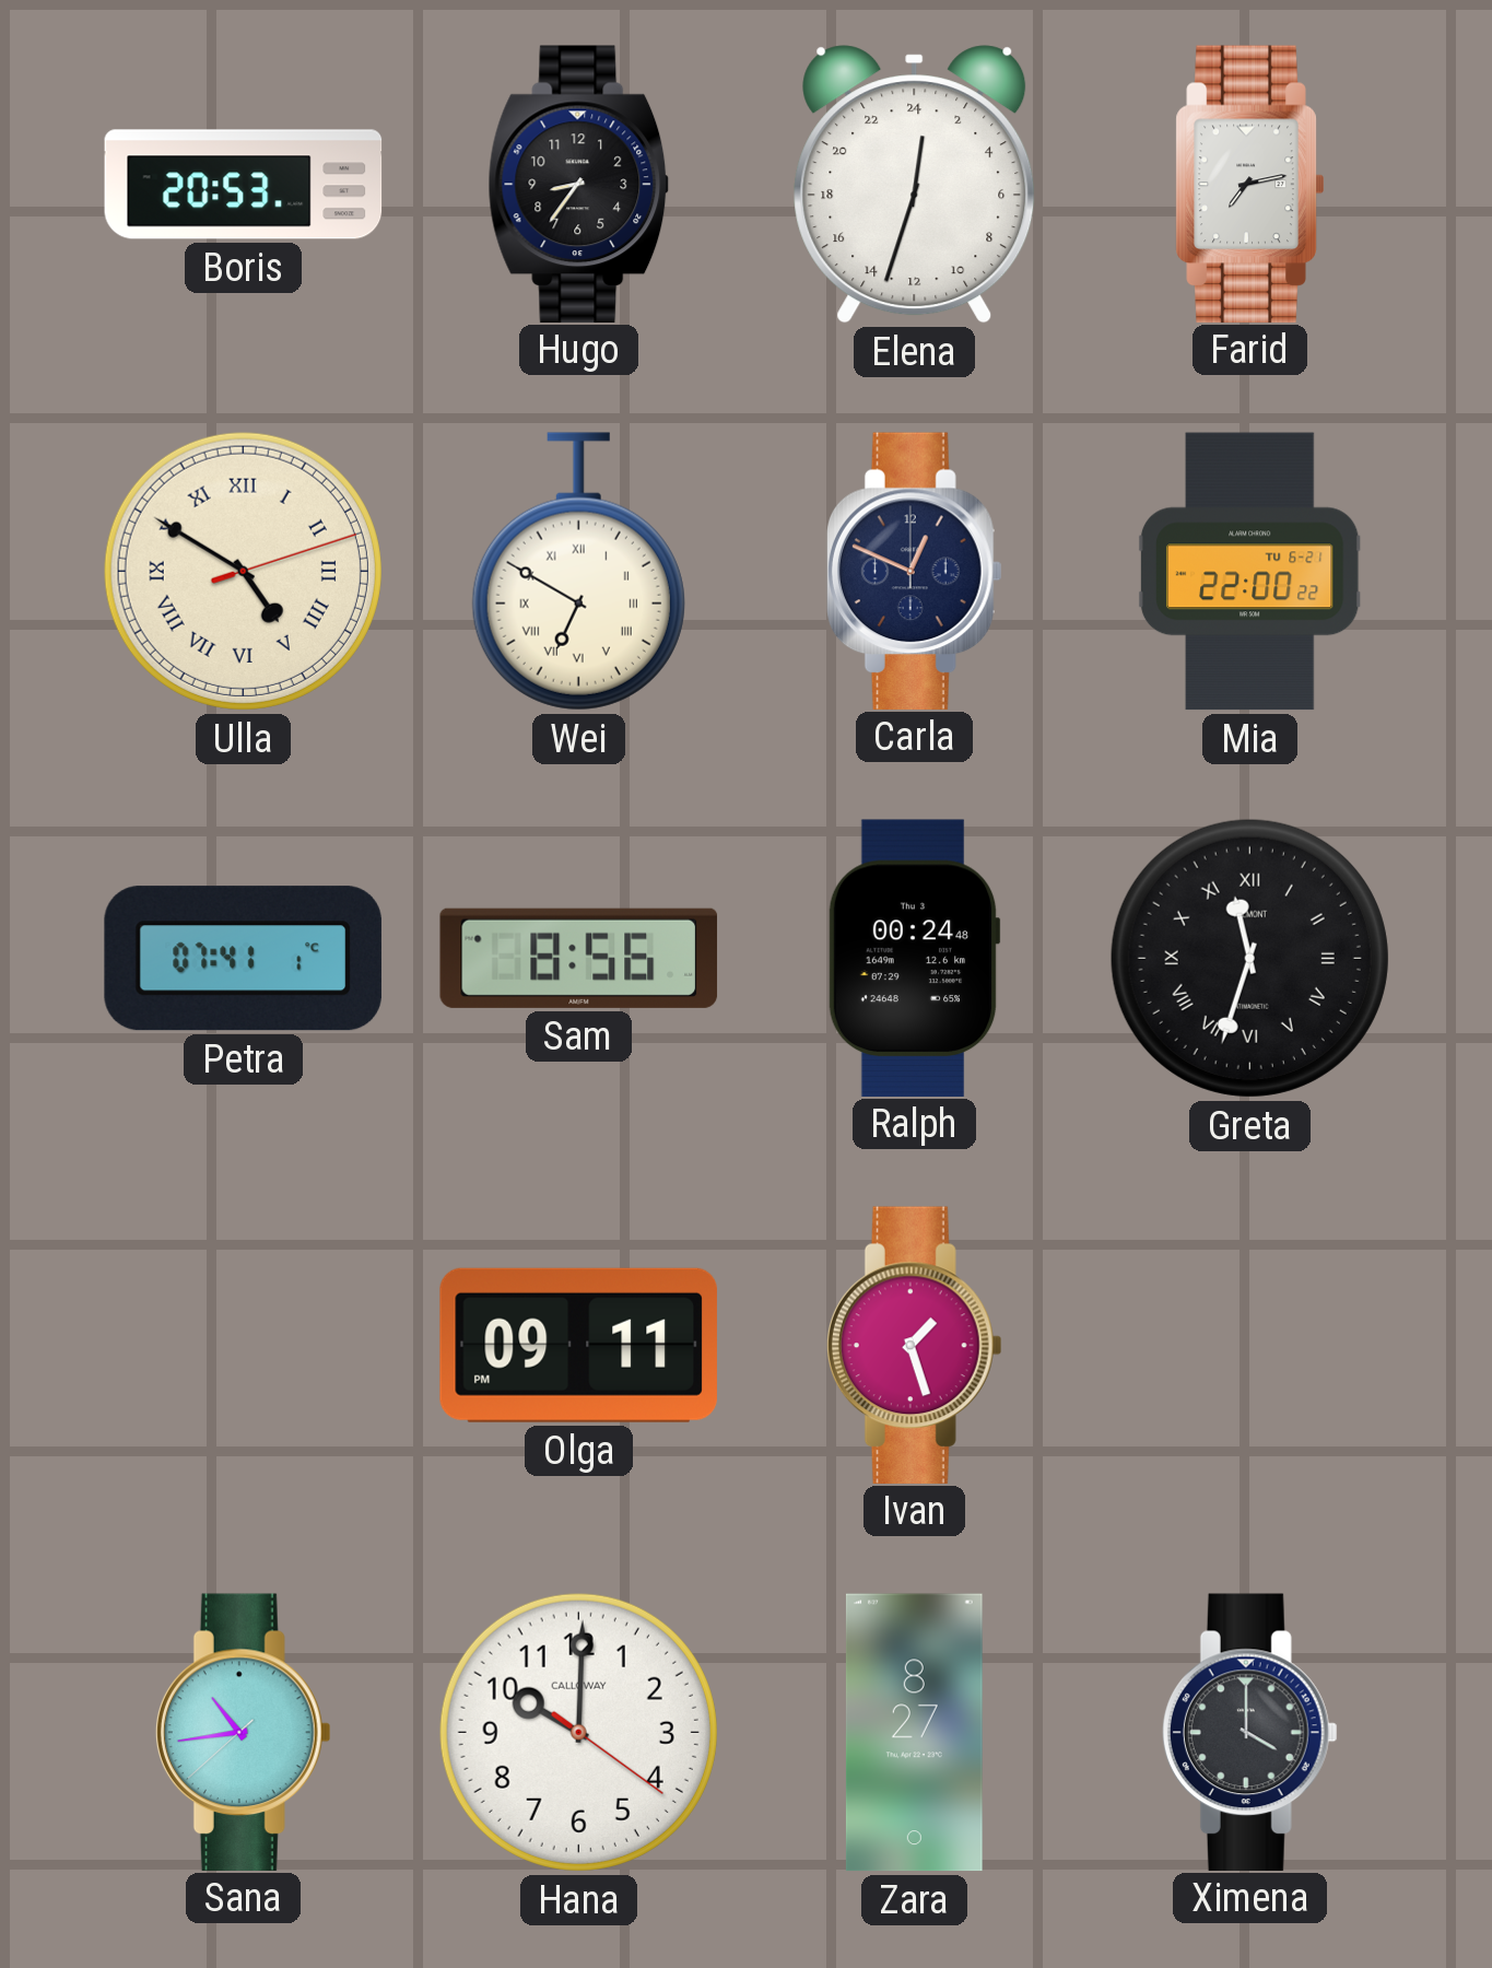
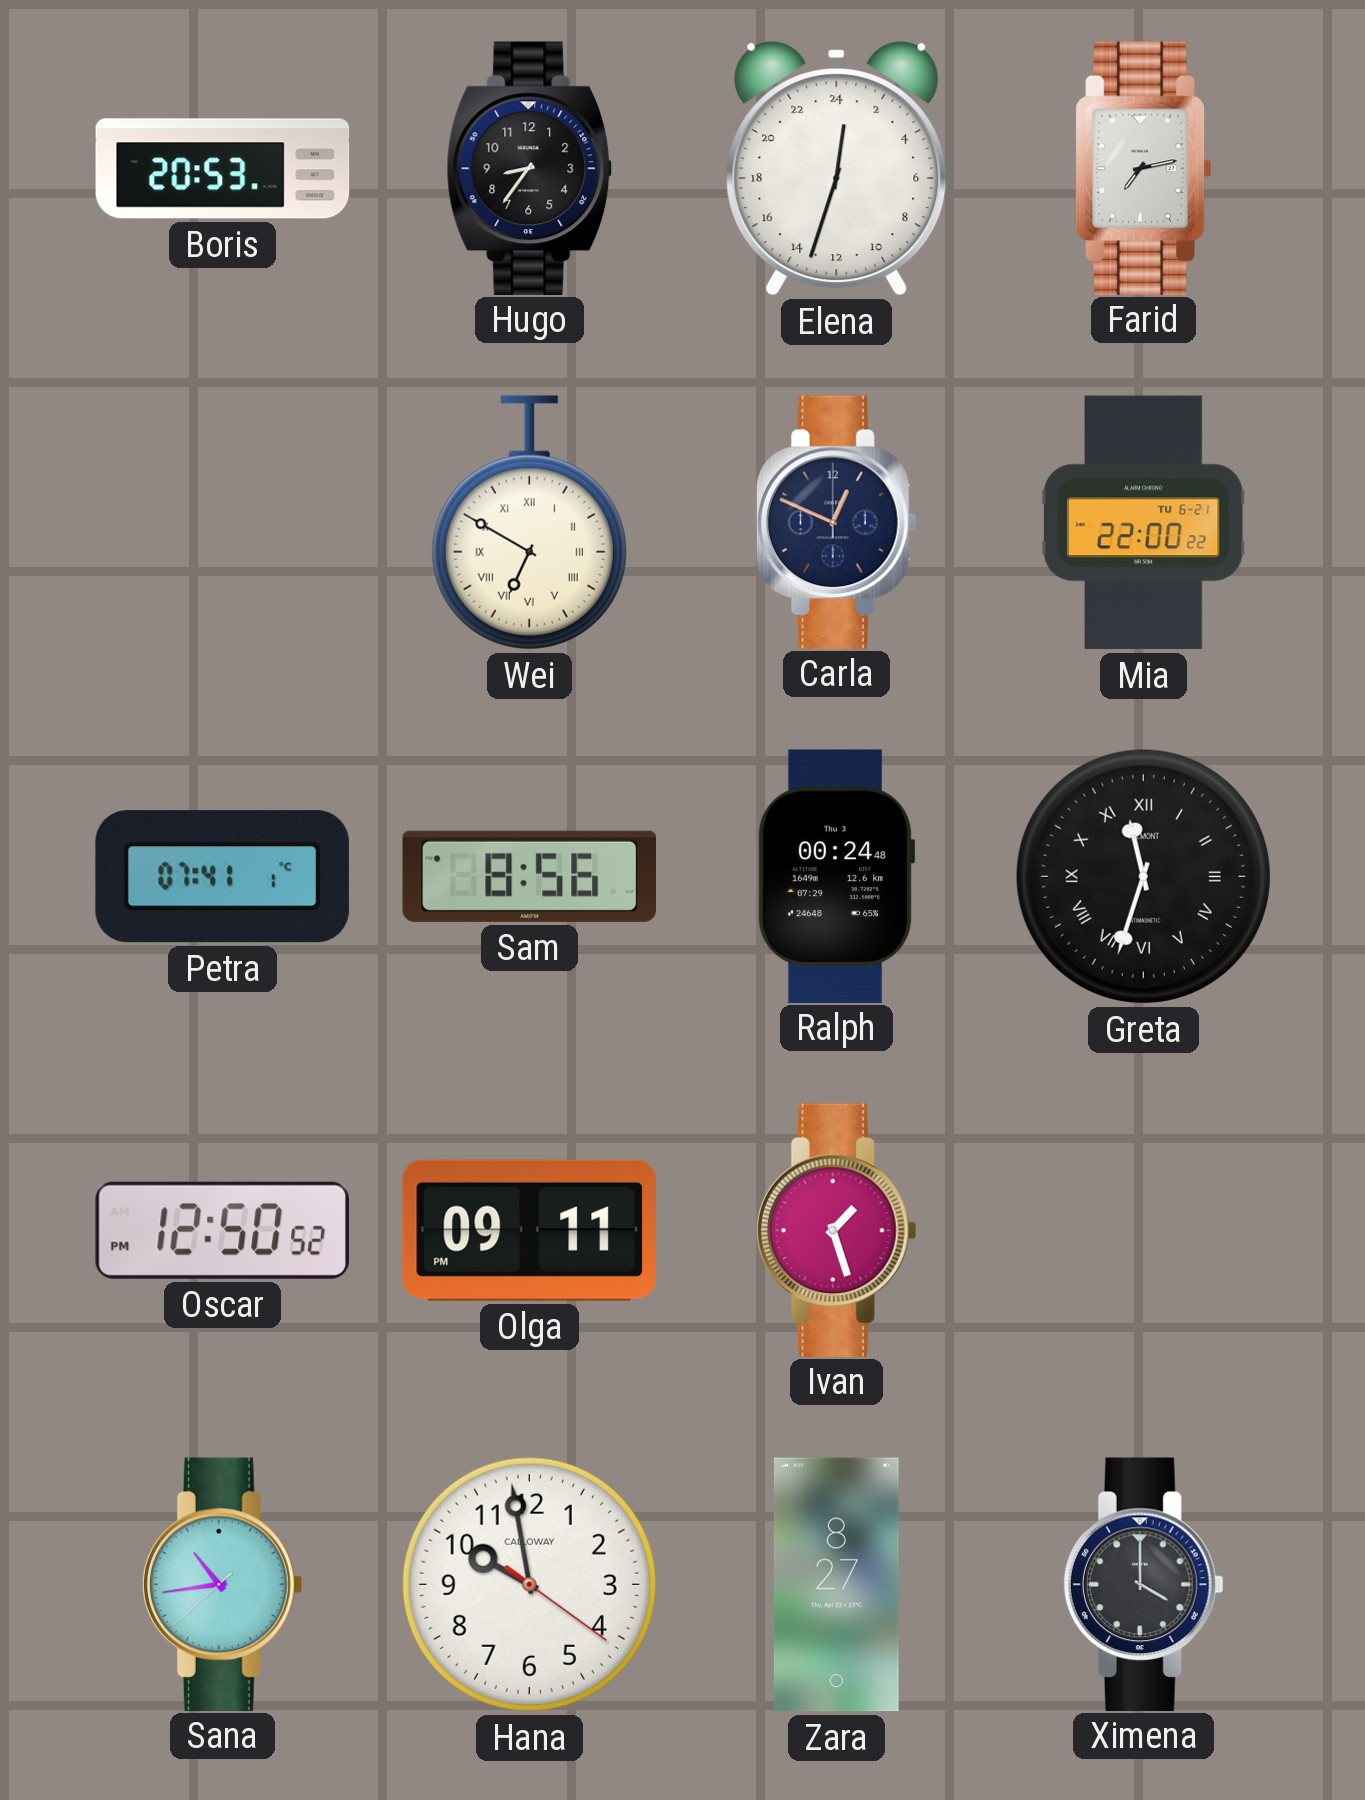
Ulla: 4:50 -> none (243, 571)
Oscar: none -> 12:50 (222, 1230)
Hana: 10:00 -> 9:58 (529, 1584)
